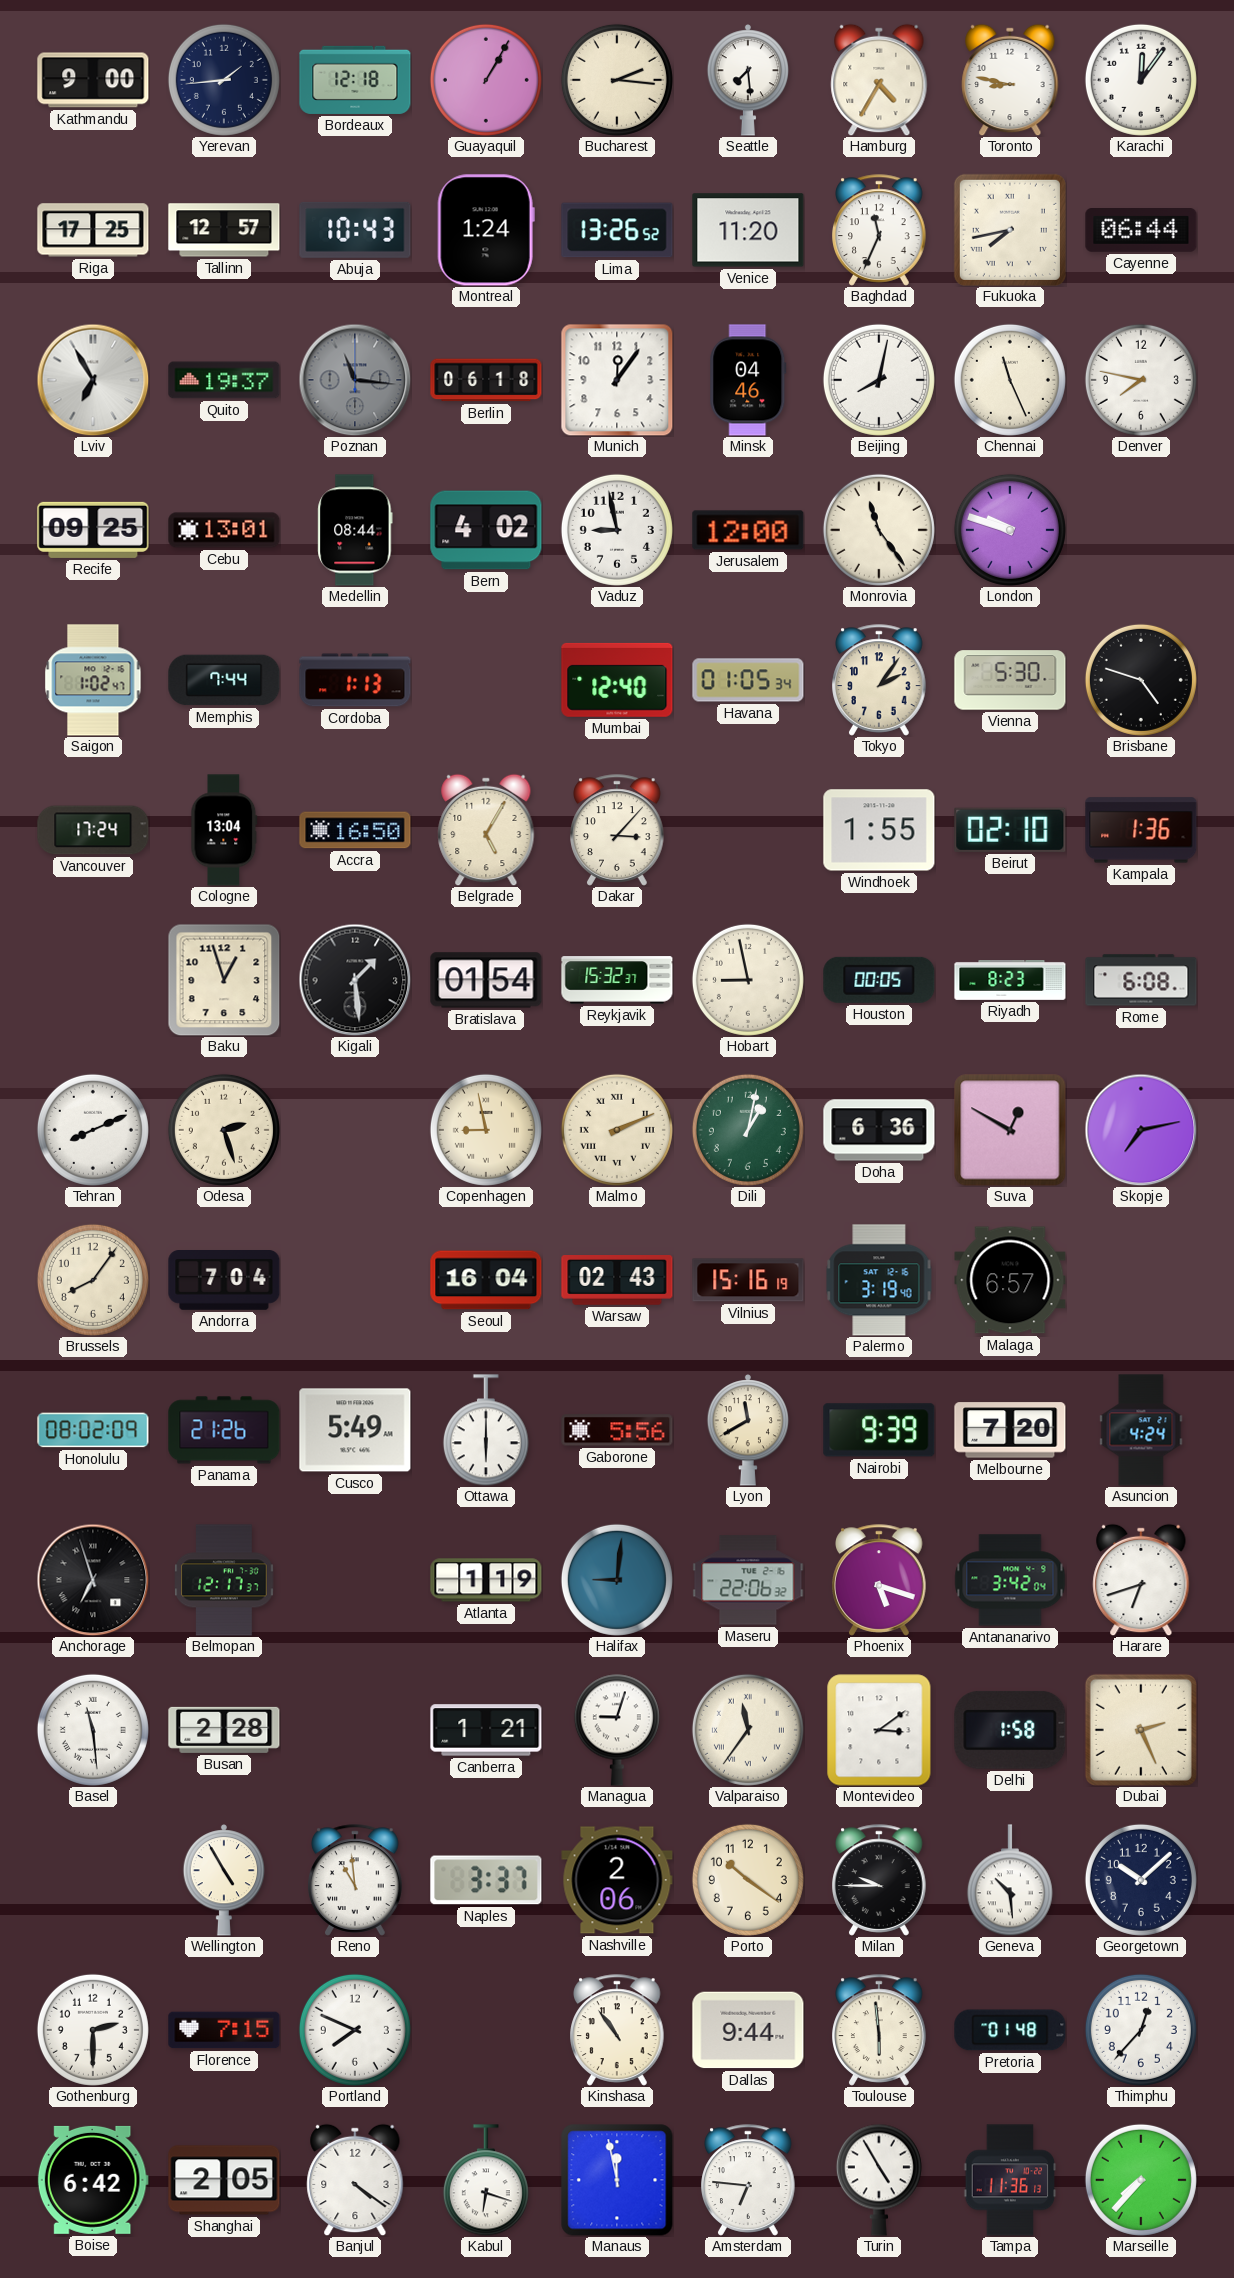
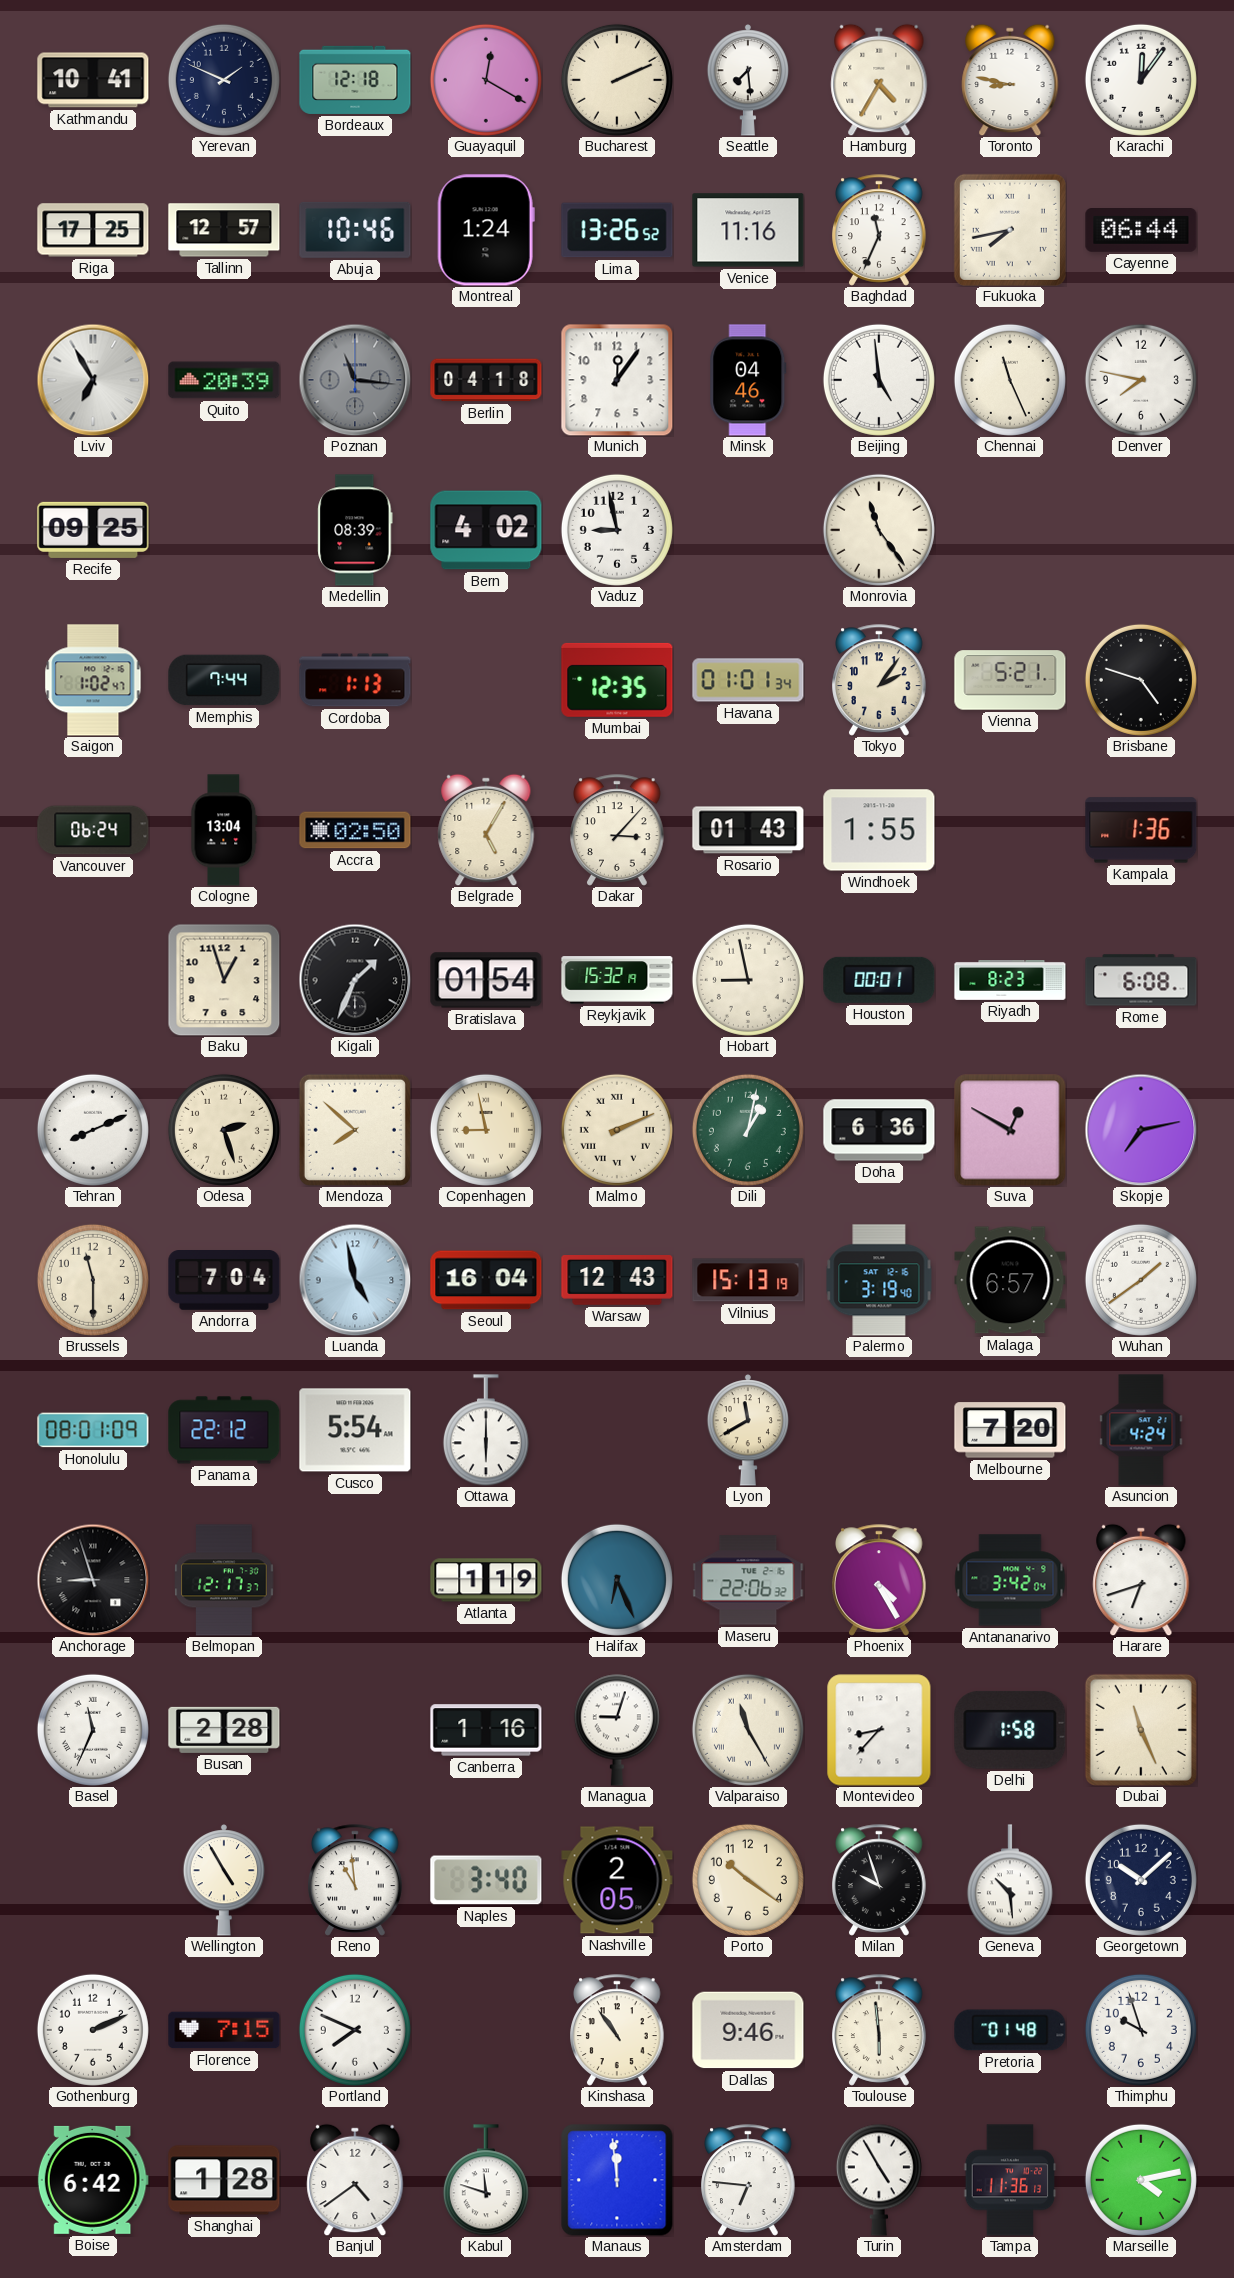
Kathmandu: 9:00 -> 10:41 (93, 80)
Yerevan: 1:44 -> 1:49 (224, 80)
Guayaquil: 1:05 -> 12:20 (486, 80)
Bucharest: 2:16 -> 2:11 (617, 80)
Abuja: 10:43 -> 10:46 (355, 230)
Venice: 11:20 -> 11:16 (748, 230)
Quito: 19:37 -> 20:39 (224, 380)
Berlin: 06:18 -> 04:18 (486, 380)
Beijing: 8:02 -> 4:59 (879, 380)
Cebu: 13:01 -> none (224, 530)
Medellin: 08:44 -> 08:39 (355, 530)
Jerusalem: 12:00 -> none (748, 530)
London: 9:48 -> none (1010, 530)
Mumbai: 12:40 -> 12:35 (617, 680)
Havana: 01:05 -> 01:01 (748, 680)
Vienna: 5:30 -> 5:21 (1010, 680)
Vancouver: 17:24 -> 06:24 (93, 830)
Accra: 16:50 -> 02:50 (355, 830)
Rosario: none -> 01:43 (748, 830)
Beirut: 02:10 -> none (1010, 830)
Kigali: 1:29 -> 1:34 (355, 980)
Reykjavik: 15:32:37 -> 15:32:19 (617, 980)
Houston: 00:05 -> 00:01 (879, 980)
Mendoza: none -> 7:52 (355, 1130)
Brussels: 8:06 -> 11:30 (93, 1280)
Luanda: none -> 4:58 (355, 1280)
Warsaw: 02:43 -> 12:43 (617, 1281)
Vilnius: 15:16 -> 15:13 (748, 1280)
Wuhan: none -> 1:39 (1141, 1280)
Honolulu: 08:02 -> 08:01 (93, 1430)
Panama: 21:26 -> 22:12 (224, 1430)
Cusco: 5:49 -> 5:54 (355, 1430)
Gaborone: 5:56 -> none (617, 1430)
Nairobi: 9:39 -> none (879, 1430)
Anchorage: 6:57 -> 8:57 (93, 1580)
Halifax: 9:01 -> 6:26 (617, 1580)
Phoenix: 5:18 -> 4:25 (879, 1580)
Basel: 11:29 -> 11:34 (93, 1730)
Canberra: 1:21 -> 1:16 (486, 1730)
Valparaiso: 11:36 -> 11:25 (748, 1730)
Montevideo: 3:09 -> 8:37 (879, 1730)
Dubai: 2:26 -> 11:26 (1141, 1730)
Naples: 3:37 -> 3:40 (486, 1880)
Nashville: 2:06 -> 2:05 (617, 1880)
Milan: 9:45 -> 9:57 (879, 1880)
Gothenburg: 2:30 -> 2:11 (93, 2030)
Dallas: 9:44 -> 9:46 (748, 2030)
Thimphu: 12:37 -> 9:57 (1141, 2030)
Shanghai: 2:05 -> 1:28 (224, 2180)
Banjul: 4:21 -> 4:39 (355, 2180)
Kabul: 6:18 -> 11:48 (486, 2180)
Manaus: 11:58 -> 11:59 (617, 2180)
Marseille: 7:37 -> 4:13 (1141, 2180)
